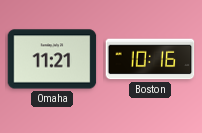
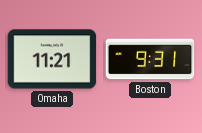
Boston: 10:16 -> 9:31 (150, 59)
